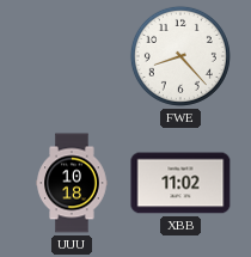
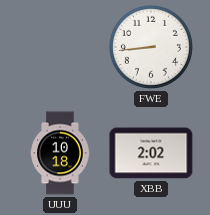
FWE: 8:23 -> 8:44 (151, 47)
XBB: 11:02 -> 2:02 (151, 153)
